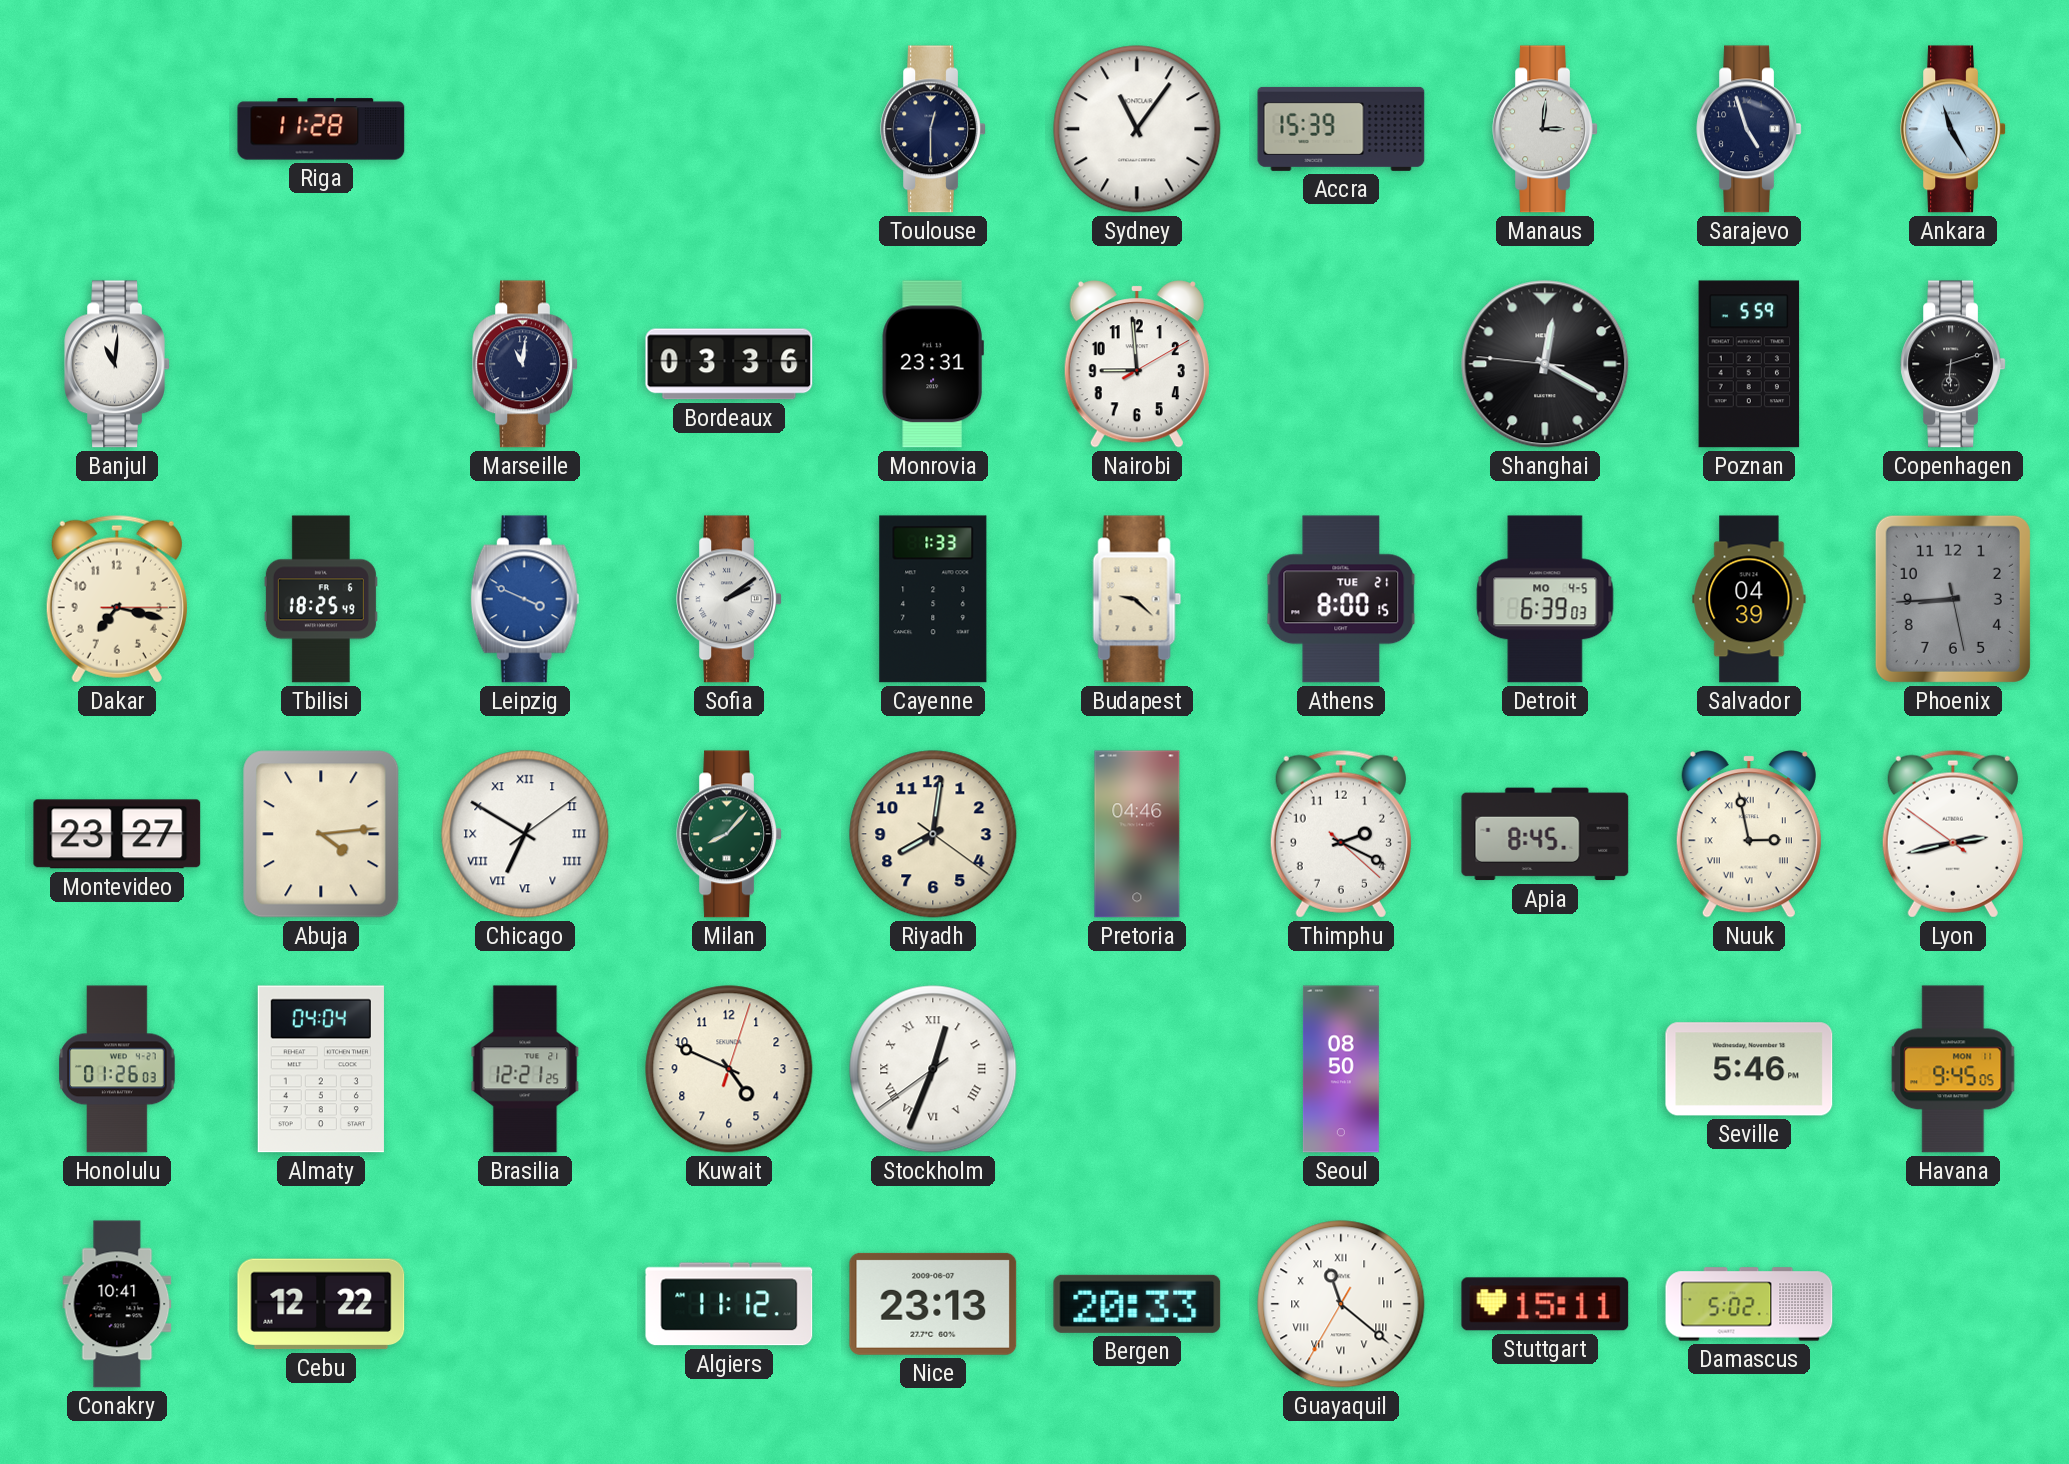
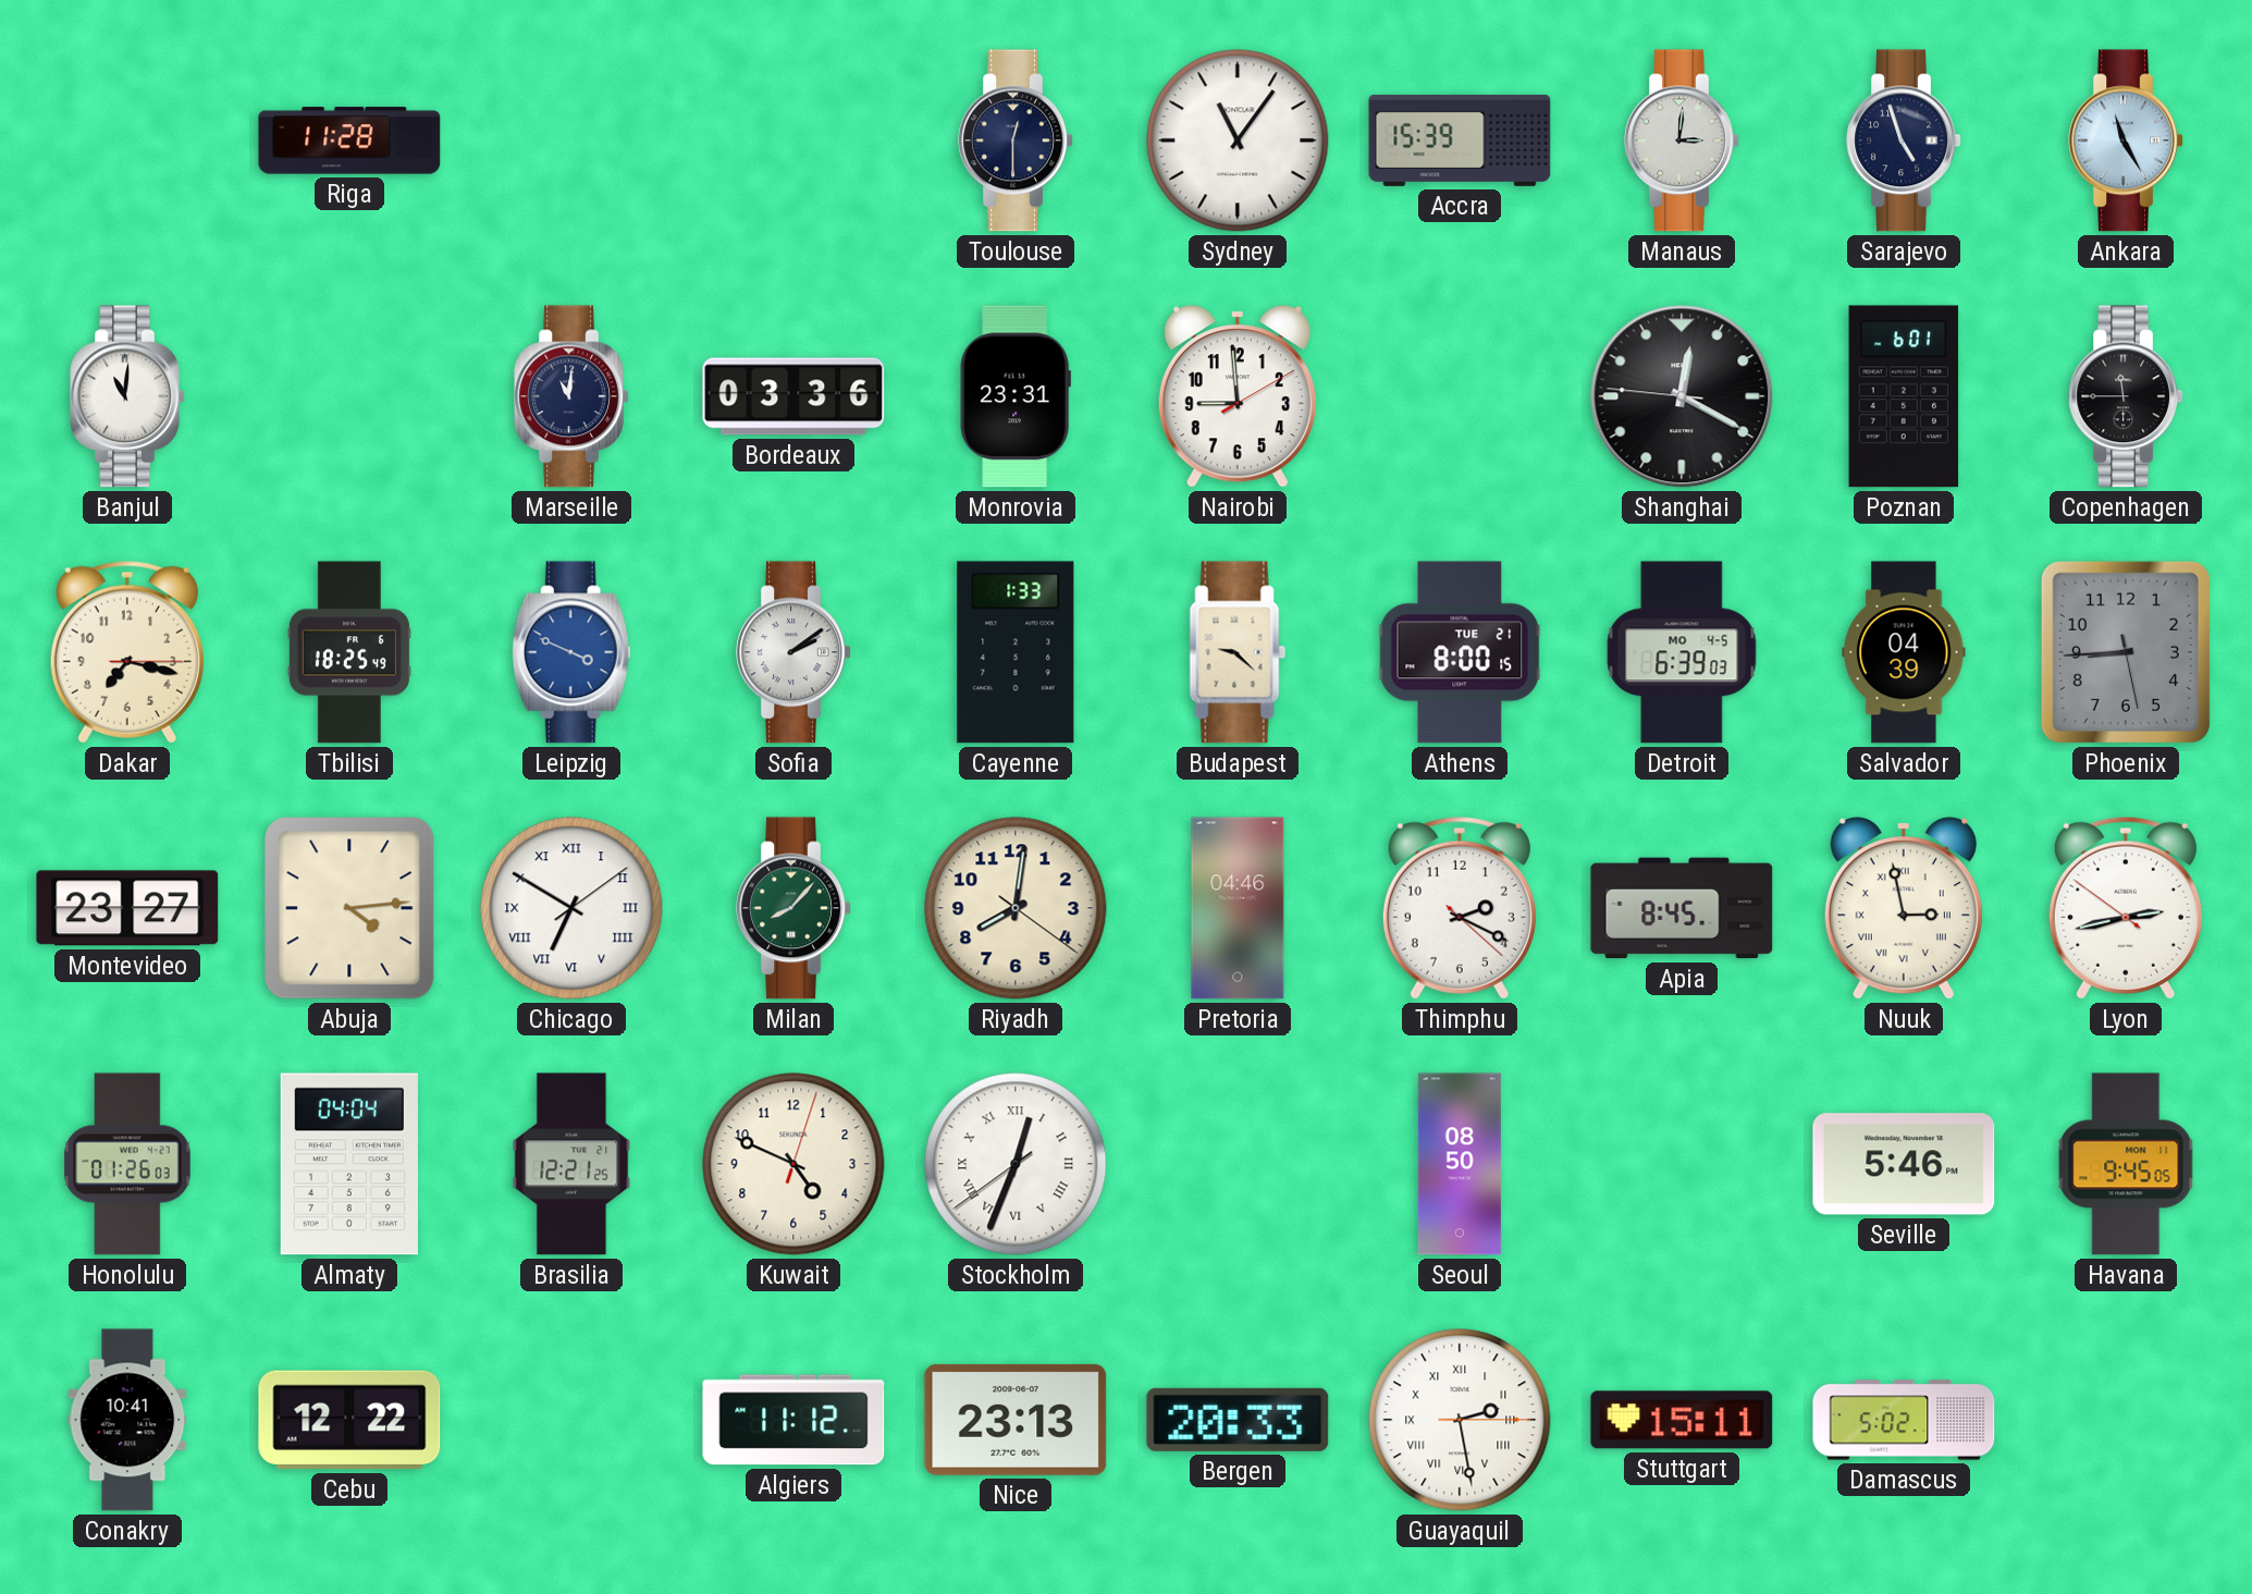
Poznan: 5:59 -> 6:01 (1904, 396)
Copenhagen: 6:12 -> 11:45 (2126, 396)
Guayaquil: 11:21 -> 2:28 (1460, 1420)
